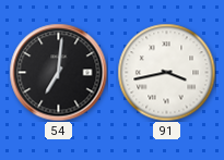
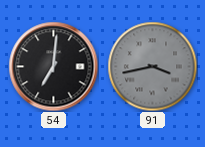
91 dial: white -> grey (152, 66)
